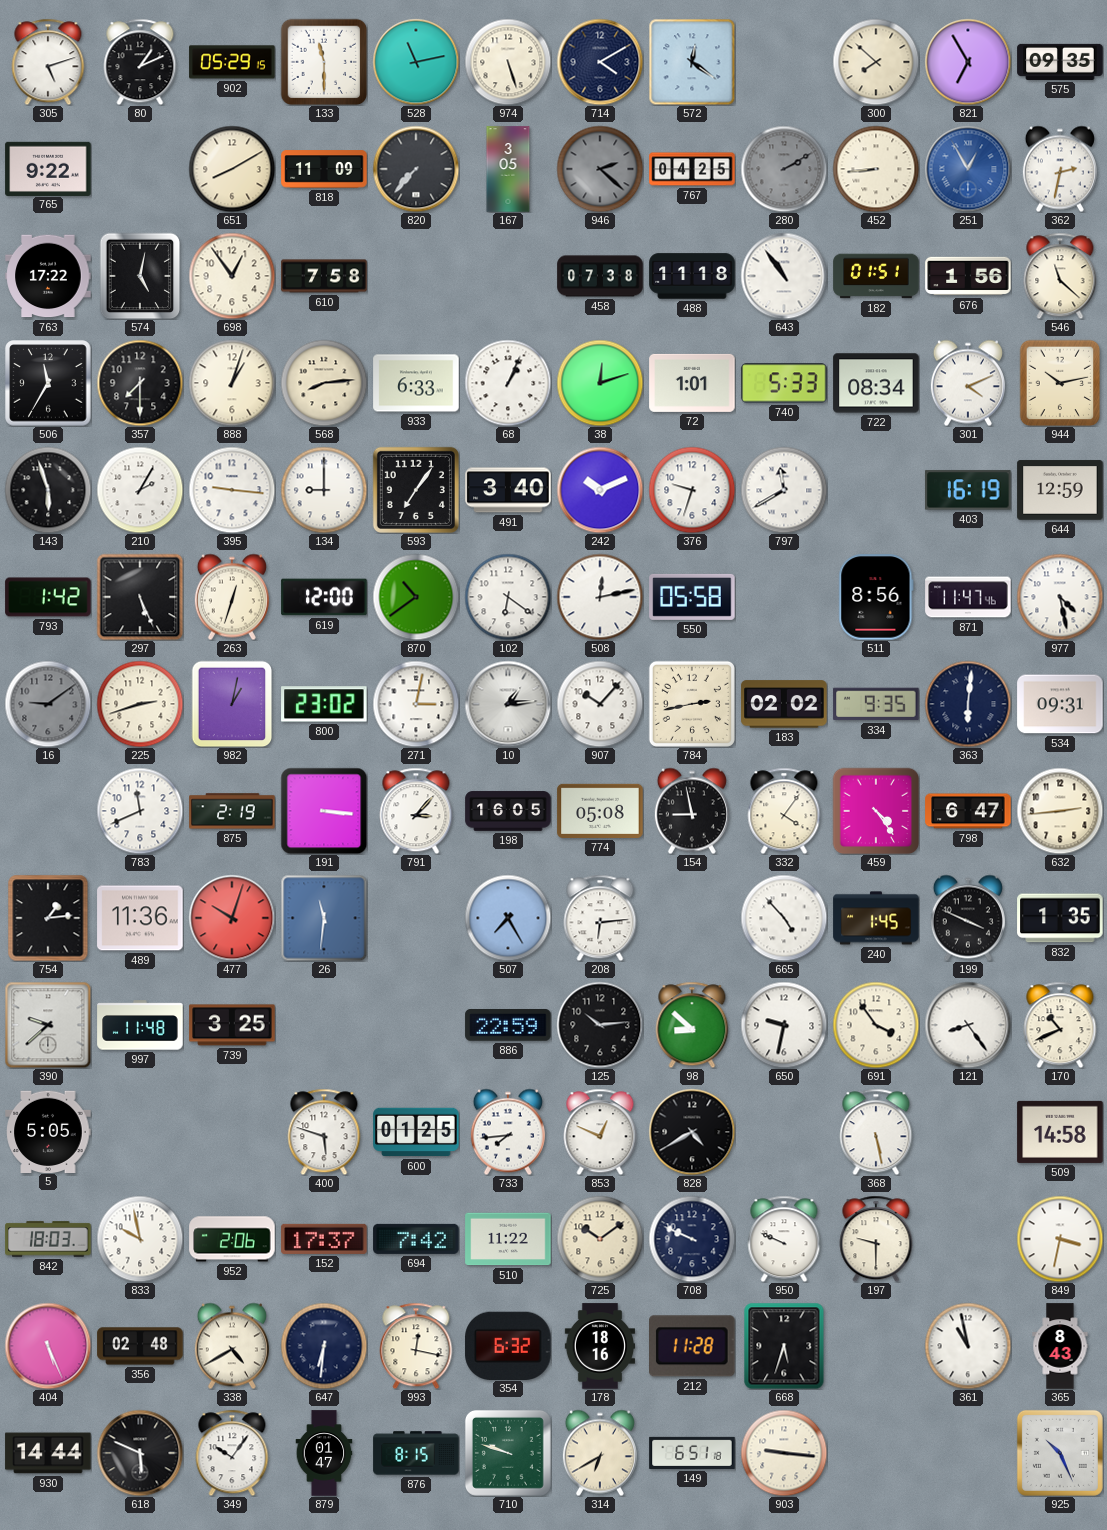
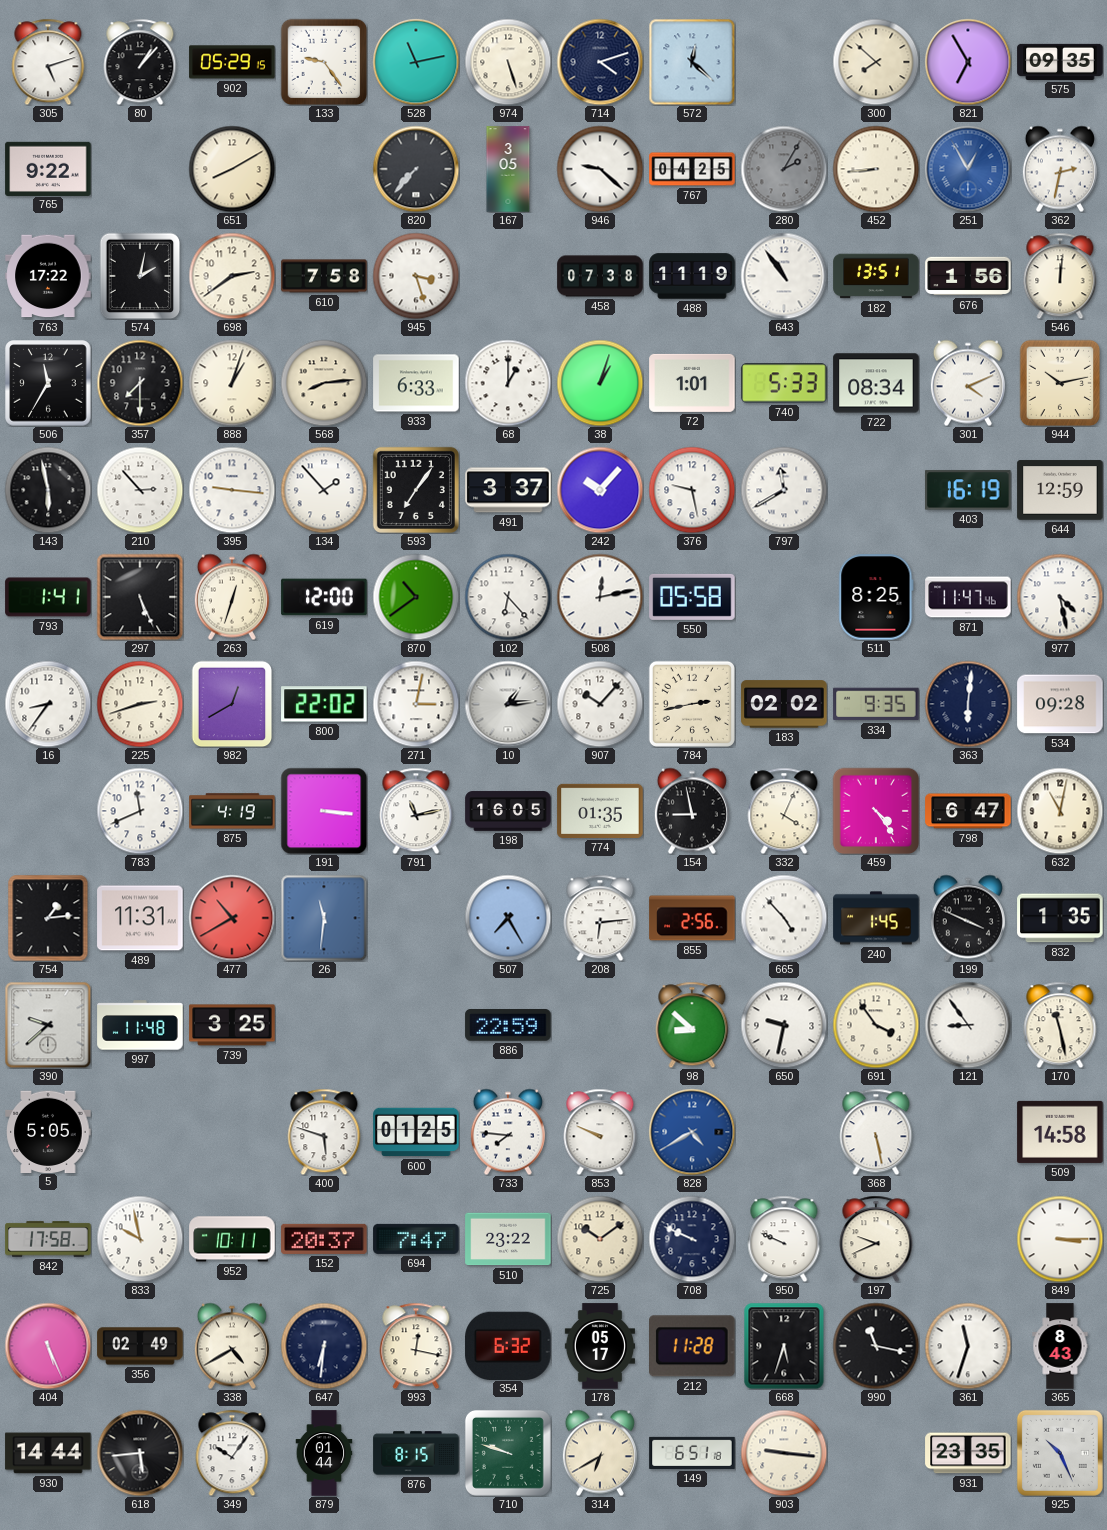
80: 1:11 -> 1:07 (140, 62)
133: 11:30 -> 9:24 (324, 62)
714: 4:10 -> 4:12 (600, 62)
572: 12:21 -> 12:22 (692, 62)
818: 11:09 -> none (324, 169)
946: 2:22 -> 9:22 (600, 169)
946 dial: grey -> white (600, 169)
280: 2:10 -> 2:05 (784, 169)
574: 5:02 -> 2:02 (140, 276)
698: 12:54 -> 2:39 (232, 276)
945: none -> 3:27 (416, 276)
488: 11:18 -> 11:19 (692, 276)
182: 01:51 -> 13:51 (876, 276)
546: 11:22 -> 12:01 (1060, 276)
68: 1:04 -> 1:00 (508, 383)
38: 12:12 -> 1:03 (600, 383)
143: 5:57 -> 5:58 (48, 490)
210: 2:05 -> 2:53 (140, 490)
134: 9:00 -> 1:53 (324, 490)
491: 3:40 -> 3:37 (508, 490)
242: 10:11 -> 10:07 (600, 490)
376: 9:33 -> 9:28 (692, 490)
793: 1:42 -> 1:41 (48, 597)
102: 6:21 -> 6:23 (508, 597)
511: 8:56 -> 8:25 (876, 597)
16: 9:09 -> 8:36 (48, 704)
16 dial: grey -> white (48, 704)
982: 1:02 -> 12:40 (232, 704)
800: 23:02 -> 22:02 (324, 704)
534: 09:31 -> 09:28 (1060, 704)
875: 2:19 -> 4:19 (232, 811)
791: 3:07 -> 11:13 (416, 811)
774: 05:08 -> 01:35 (600, 811)
332: 4:06 -> 4:04 (784, 811)
632: 2:44 -> 11:02 (1060, 811)
489: 11:36 -> 11:31 (140, 918)
477: 10:03 -> 10:40 (232, 918)
855: none -> 2:56 (692, 918)
125: 10:14 -> none (600, 1025)
121: 8:24 -> 8:54 (968, 1025)
170: 10:41 -> 11:28 (1060, 1025)
733: 7:44 -> 7:46 (508, 1132)
853: 12:49 -> 9:49 (600, 1132)
828 dial: black -> blue (692, 1132)
842: 18:03 -> 17:58 (48, 1239)
952: 2:06 -> 10:11 (232, 1239)
152: 17:37 -> 20:37 (324, 1239)
694: 7:42 -> 7:47 (416, 1239)
510: 11:22 -> 23:22 (508, 1239)
197: 9:30 -> 9:41 (876, 1239)
849: 3:32 -> 3:15 (1060, 1239)
356: 02:48 -> 02:49 (140, 1346)
178: 18:16 -> 05:17 (599, 1346)
990: none -> 11:17 (876, 1346)
361: 10:58 -> 11:33 (968, 1346)
618: 5:49 -> 5:44 (140, 1453)
879: 01:47 -> 01:44 (324, 1453)
931: none -> 23:35 (968, 1453)
